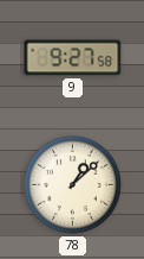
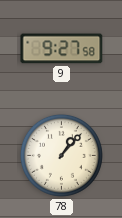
78: 1:08 -> 1:07 (61, 155)
